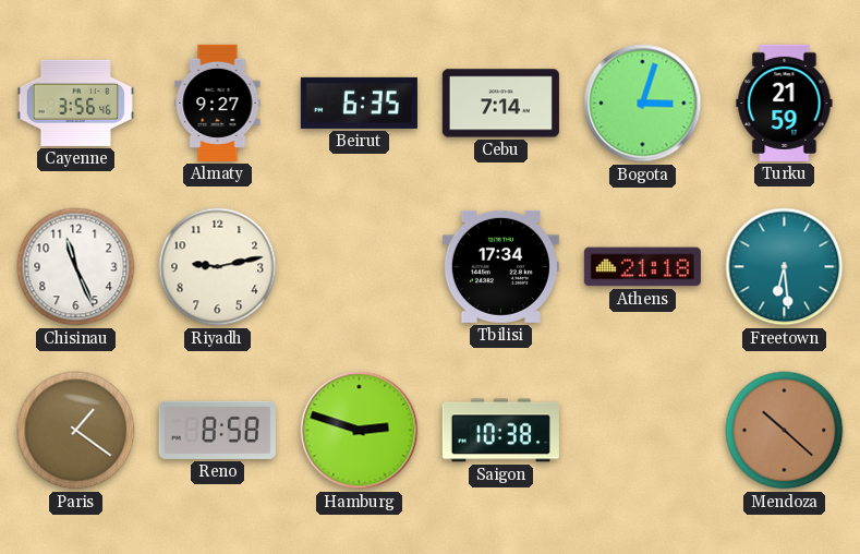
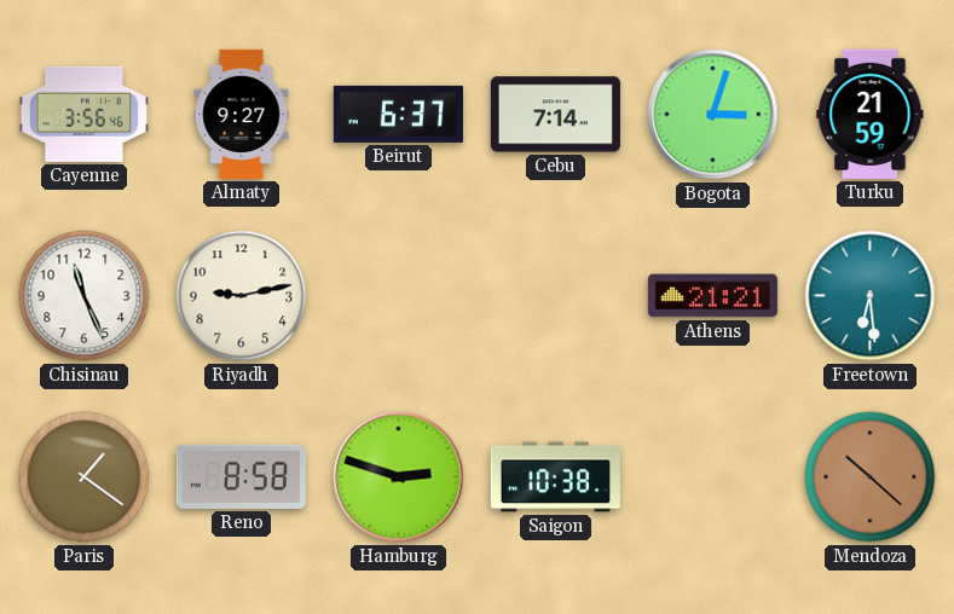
Beirut: 6:35 -> 6:37 (398, 114)
Tbilisi: 17:34 -> none (500, 266)
Athens: 21:18 -> 21:21 (712, 296)
